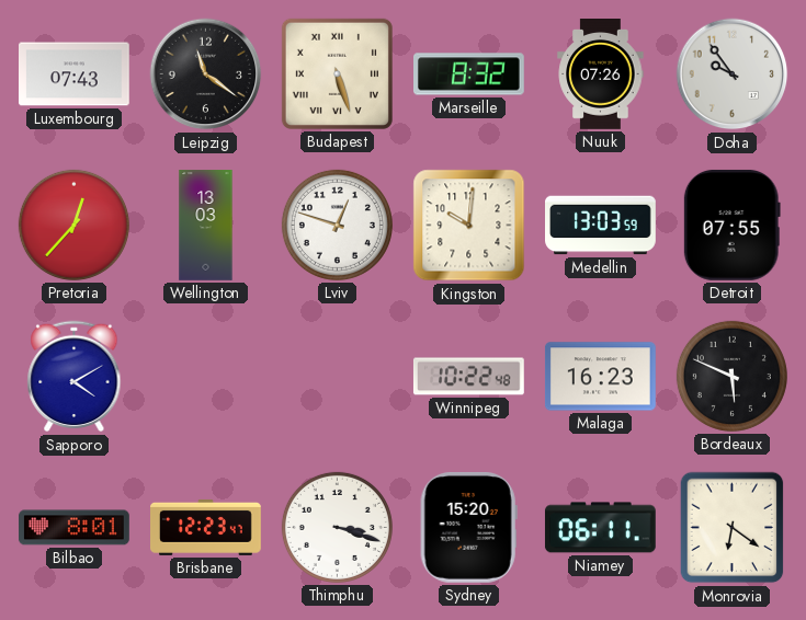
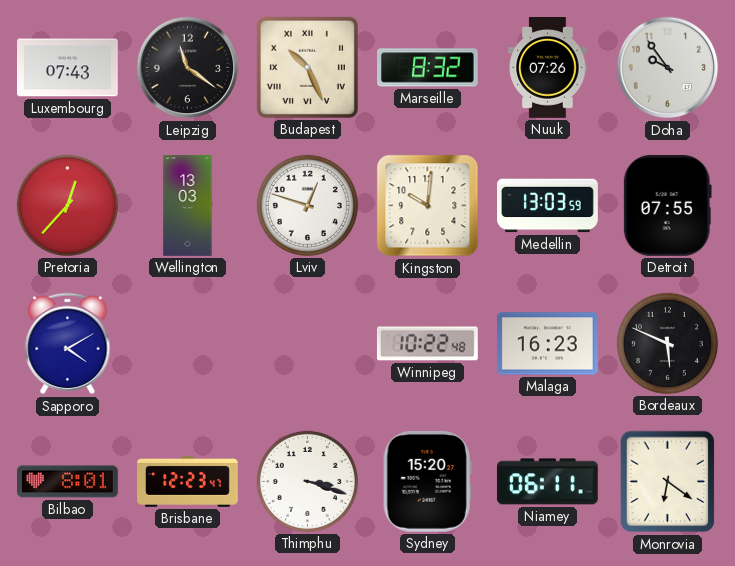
Budapest: 5:27 -> 10:26 (307, 67)
